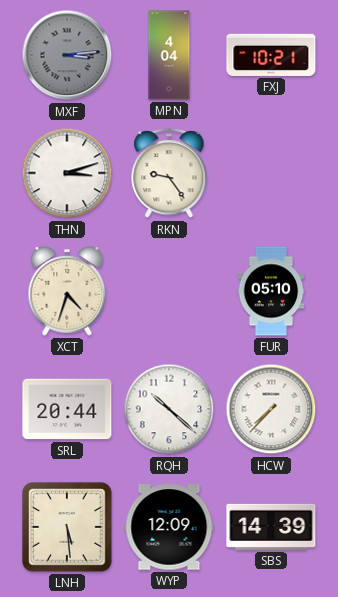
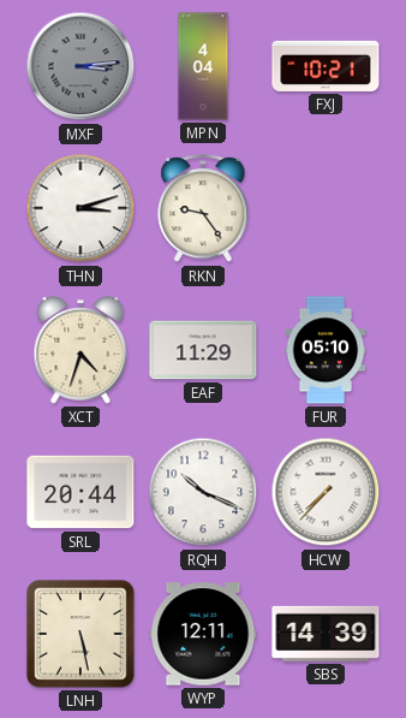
EAF: none -> 11:29 (203, 350)
RQH: 10:22 -> 10:19 (203, 492)
LNH: 5:29 -> 5:28 (80, 634)
WYP: 12:09 -> 12:11 (203, 634)
